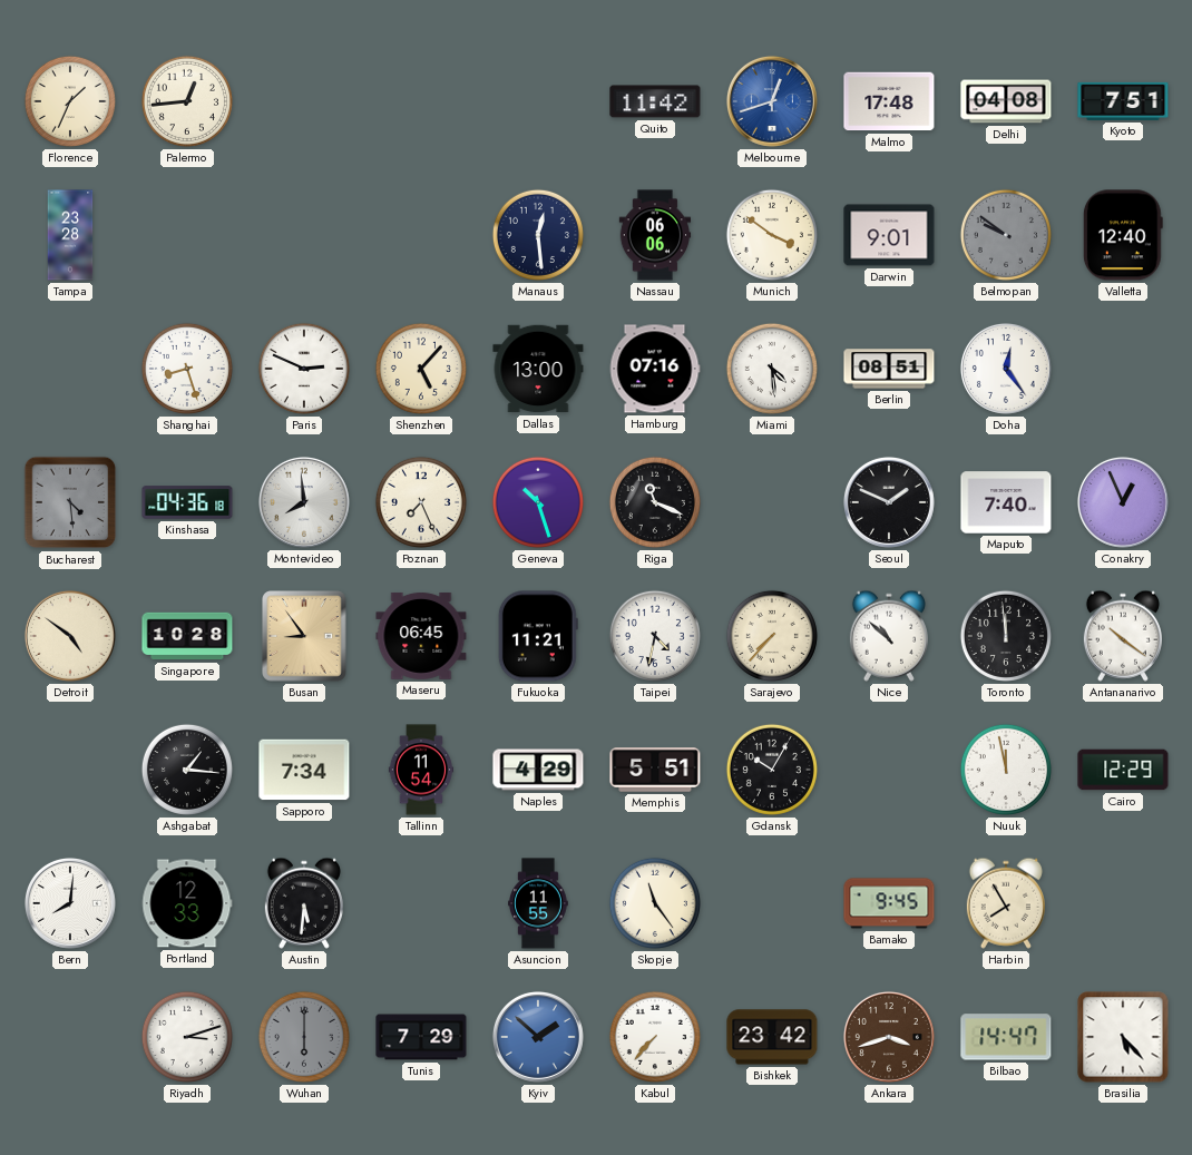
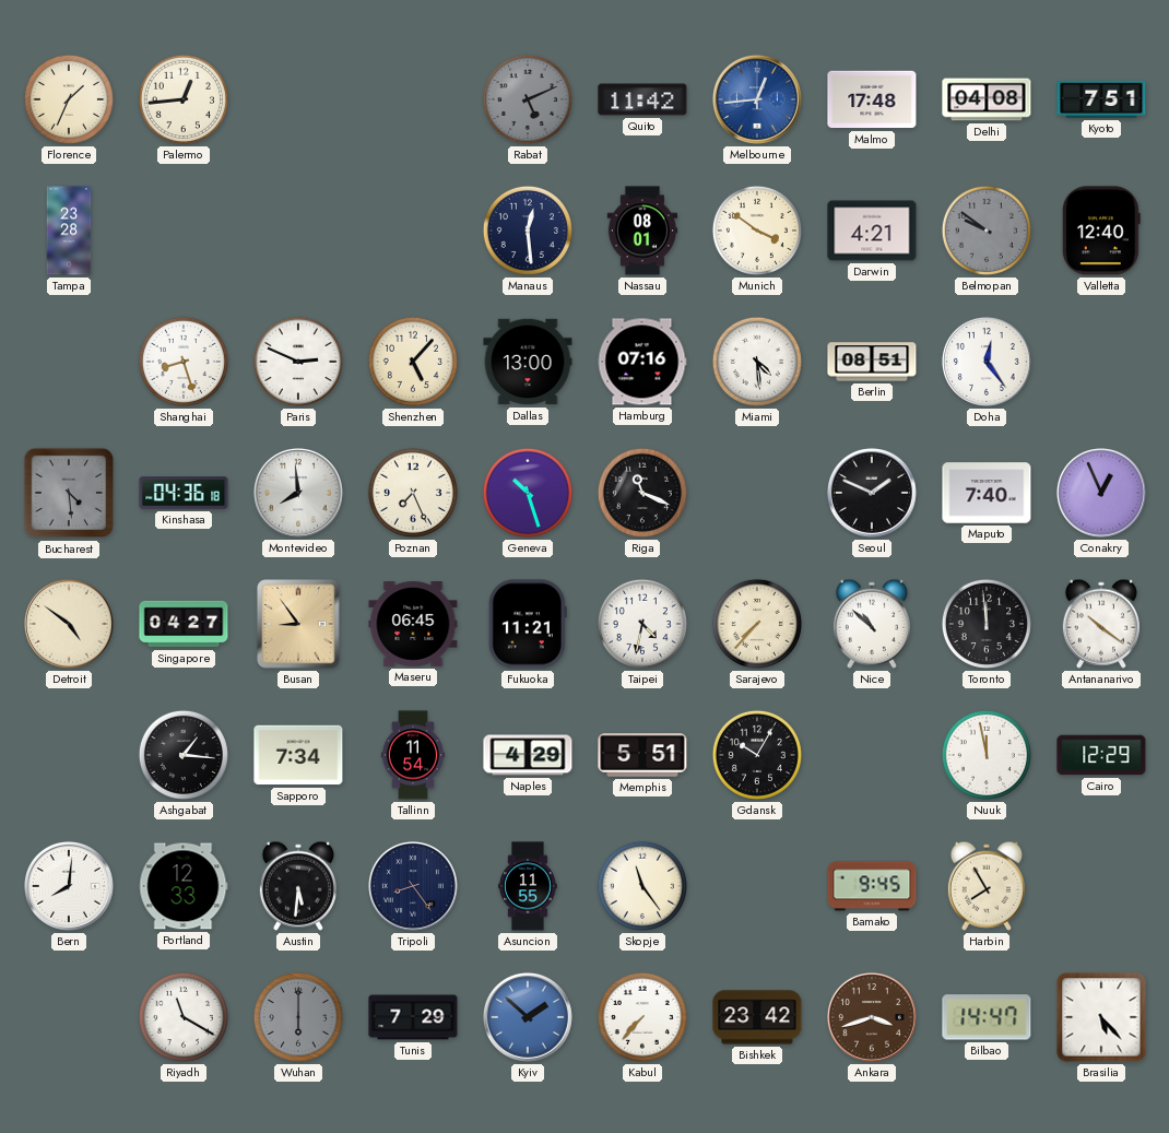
Rabat: none -> 5:11 (528, 99)
Melbourne: 12:42 -> 12:44 (757, 99)
Nassau: 06:06 -> 08:01 (642, 231)
Darwin: 9:01 -> 4:21 (872, 231)
Singapore: 10:28 -> 04:27 (184, 624)
Tripoli: none -> 8:24 (413, 886)
Riyadh: 3:12 -> 11:20 (184, 1017)
